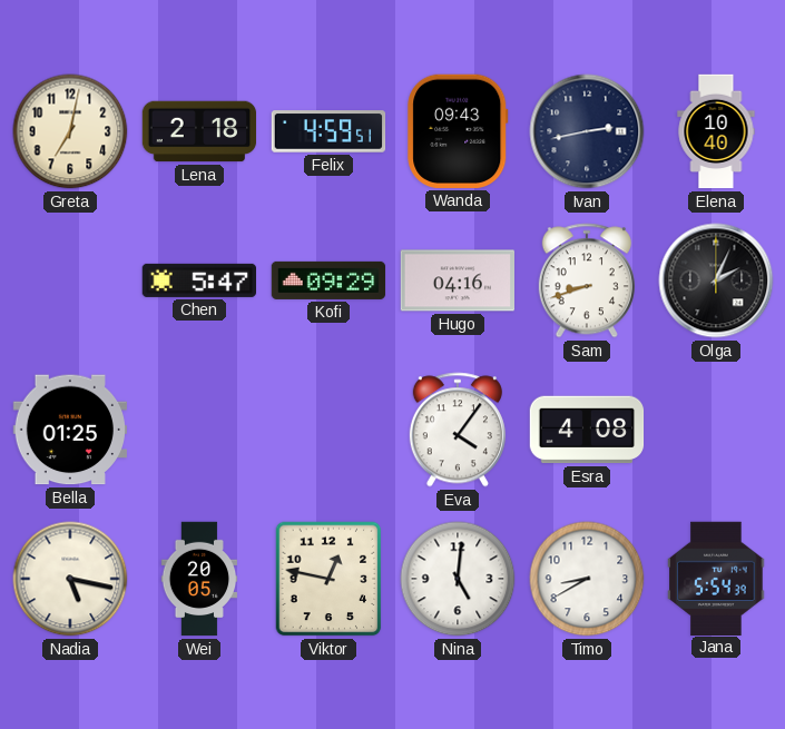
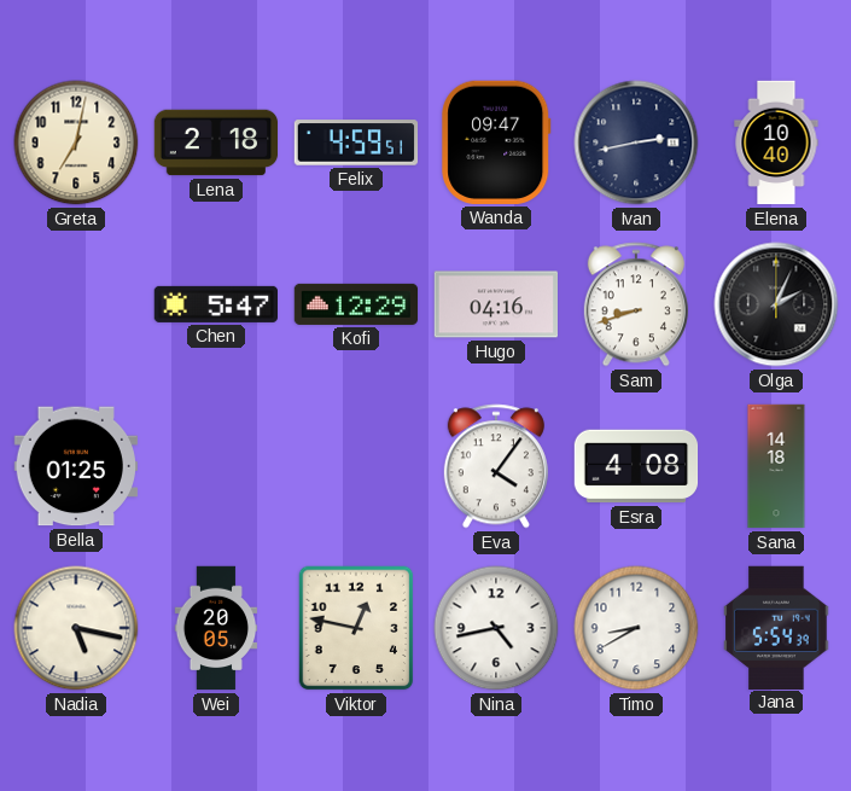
Wanda: 09:43 -> 09:47 (496, 143)
Kofi: 09:29 -> 12:29 (356, 304)
Sana: none -> 14:18 (776, 466)
Nina: 5:01 -> 4:43 (496, 628)
